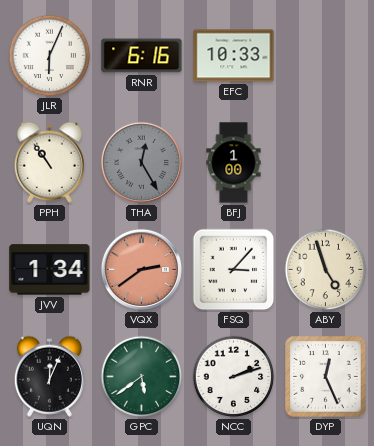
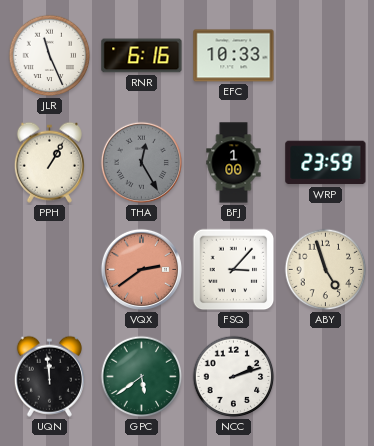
JLR: 6:04 -> 11:26 (50, 56)
PPH: 10:54 -> 1:05 (49, 162)
WRP: none -> 23:59 (326, 163)
JVV: 1:34 -> none (50, 270)
UQN: 12:04 -> 11:59 (49, 376)
DYP: 12:26 -> none (326, 377)
